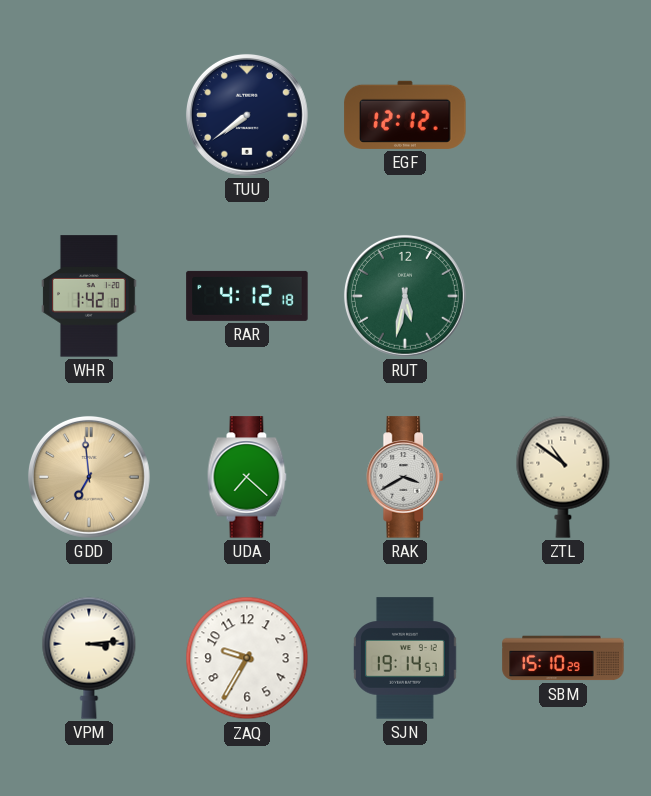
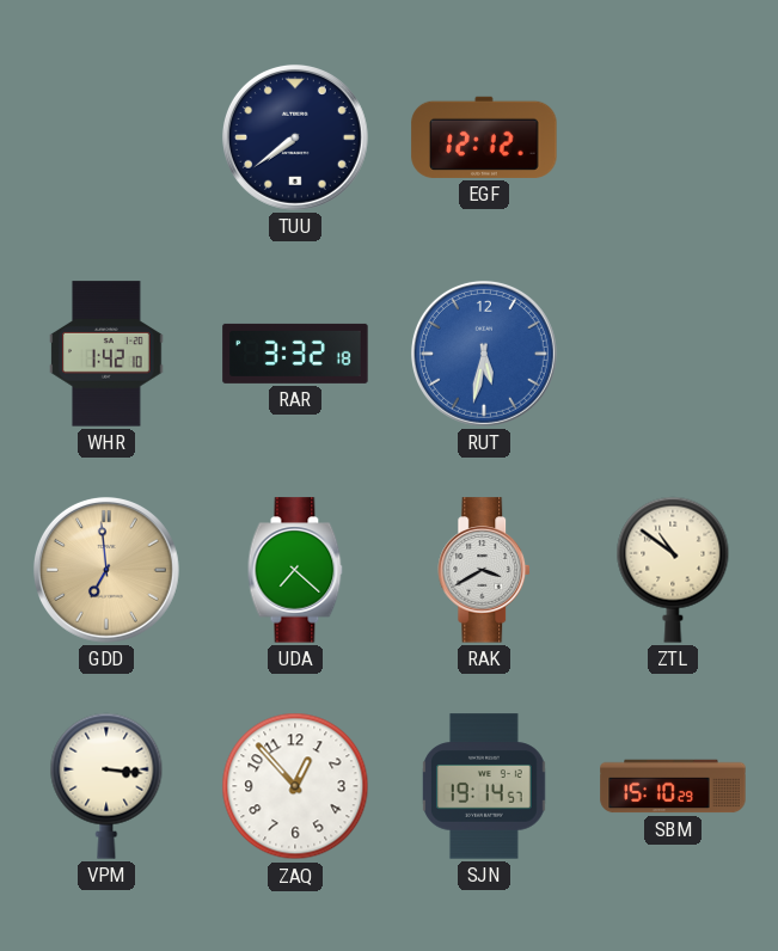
RAR: 4:12 -> 3:32 (295, 354)
RUT dial: green -> blue (484, 354)
VPM: 3:14 -> 3:16 (106, 786)
ZAQ: 9:35 -> 12:53 (295, 786)
